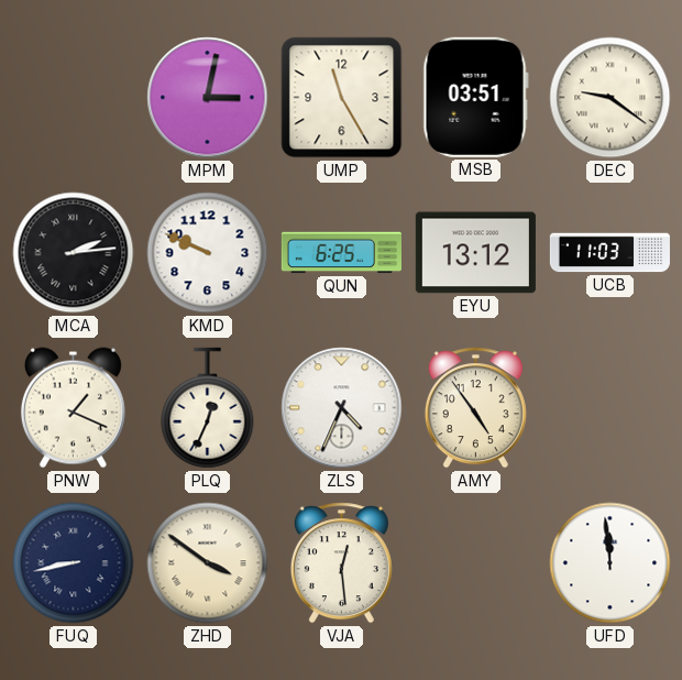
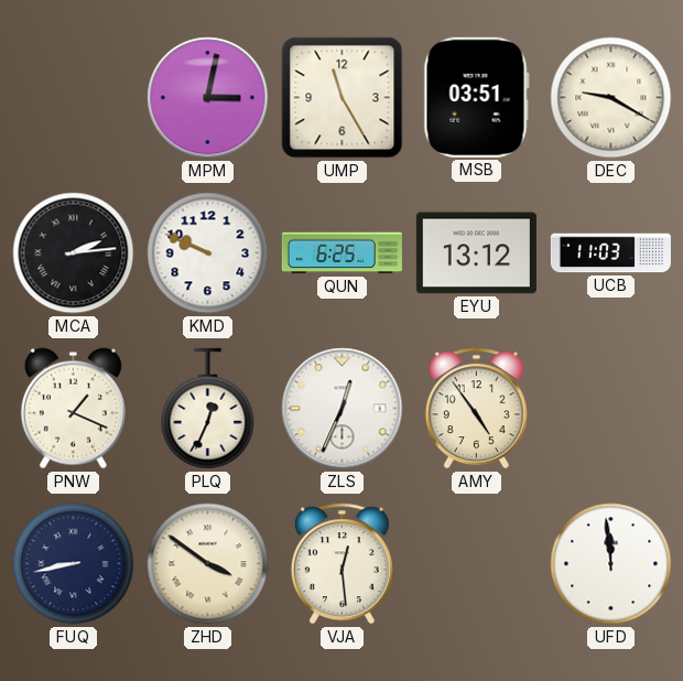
DEC: 9:21 -> 9:20 (611, 98)
ZLS: 4:34 -> 12:34 (343, 409)
